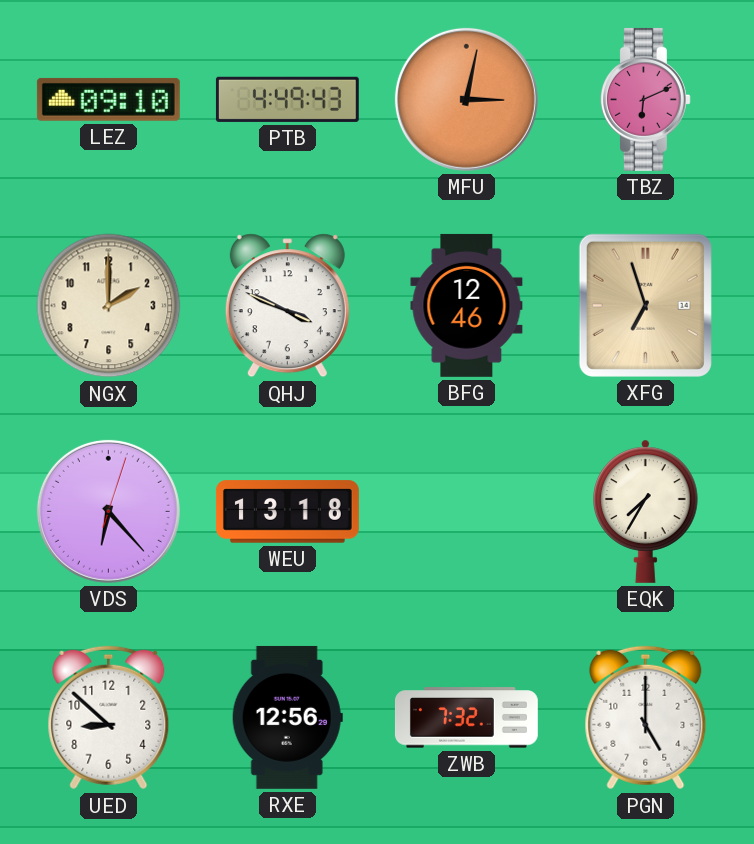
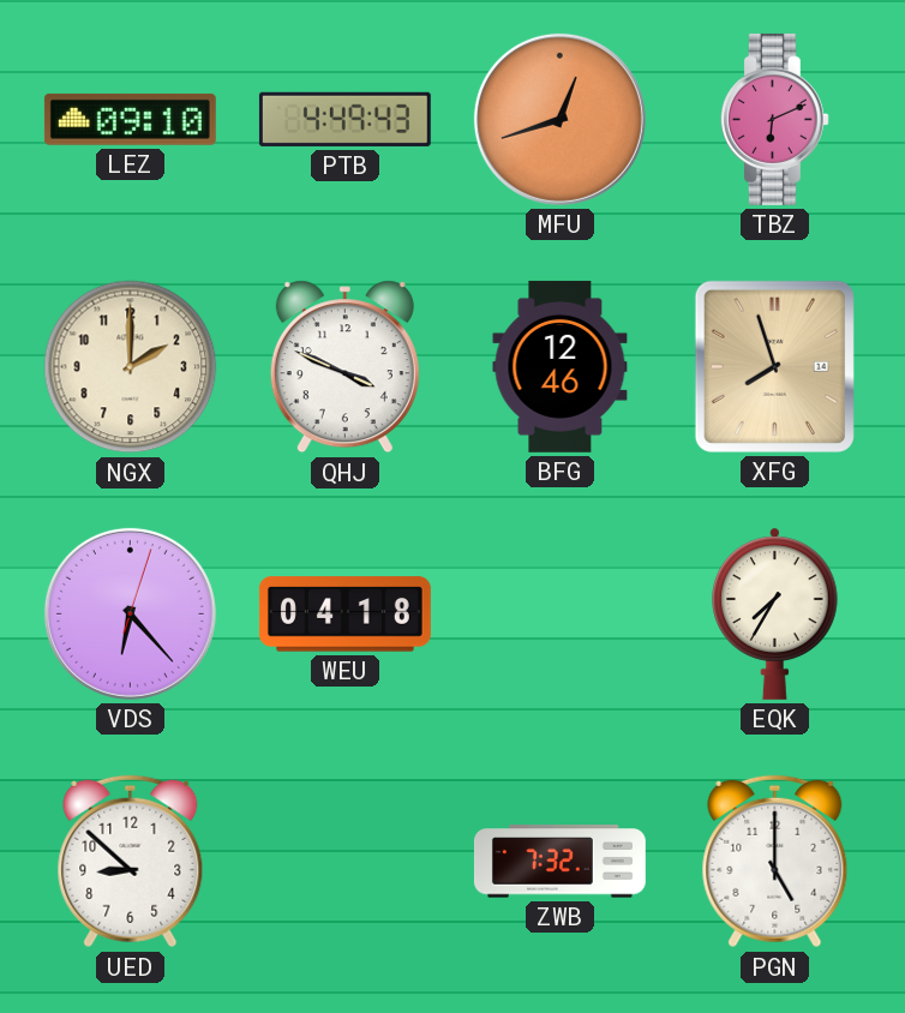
MFU: 3:02 -> 12:42 (559, 119)
XFG: 6:57 -> 7:57 (774, 366)
WEU: 13:18 -> 04:18 (344, 615)
RXE: 12:56 -> none (287, 717)
